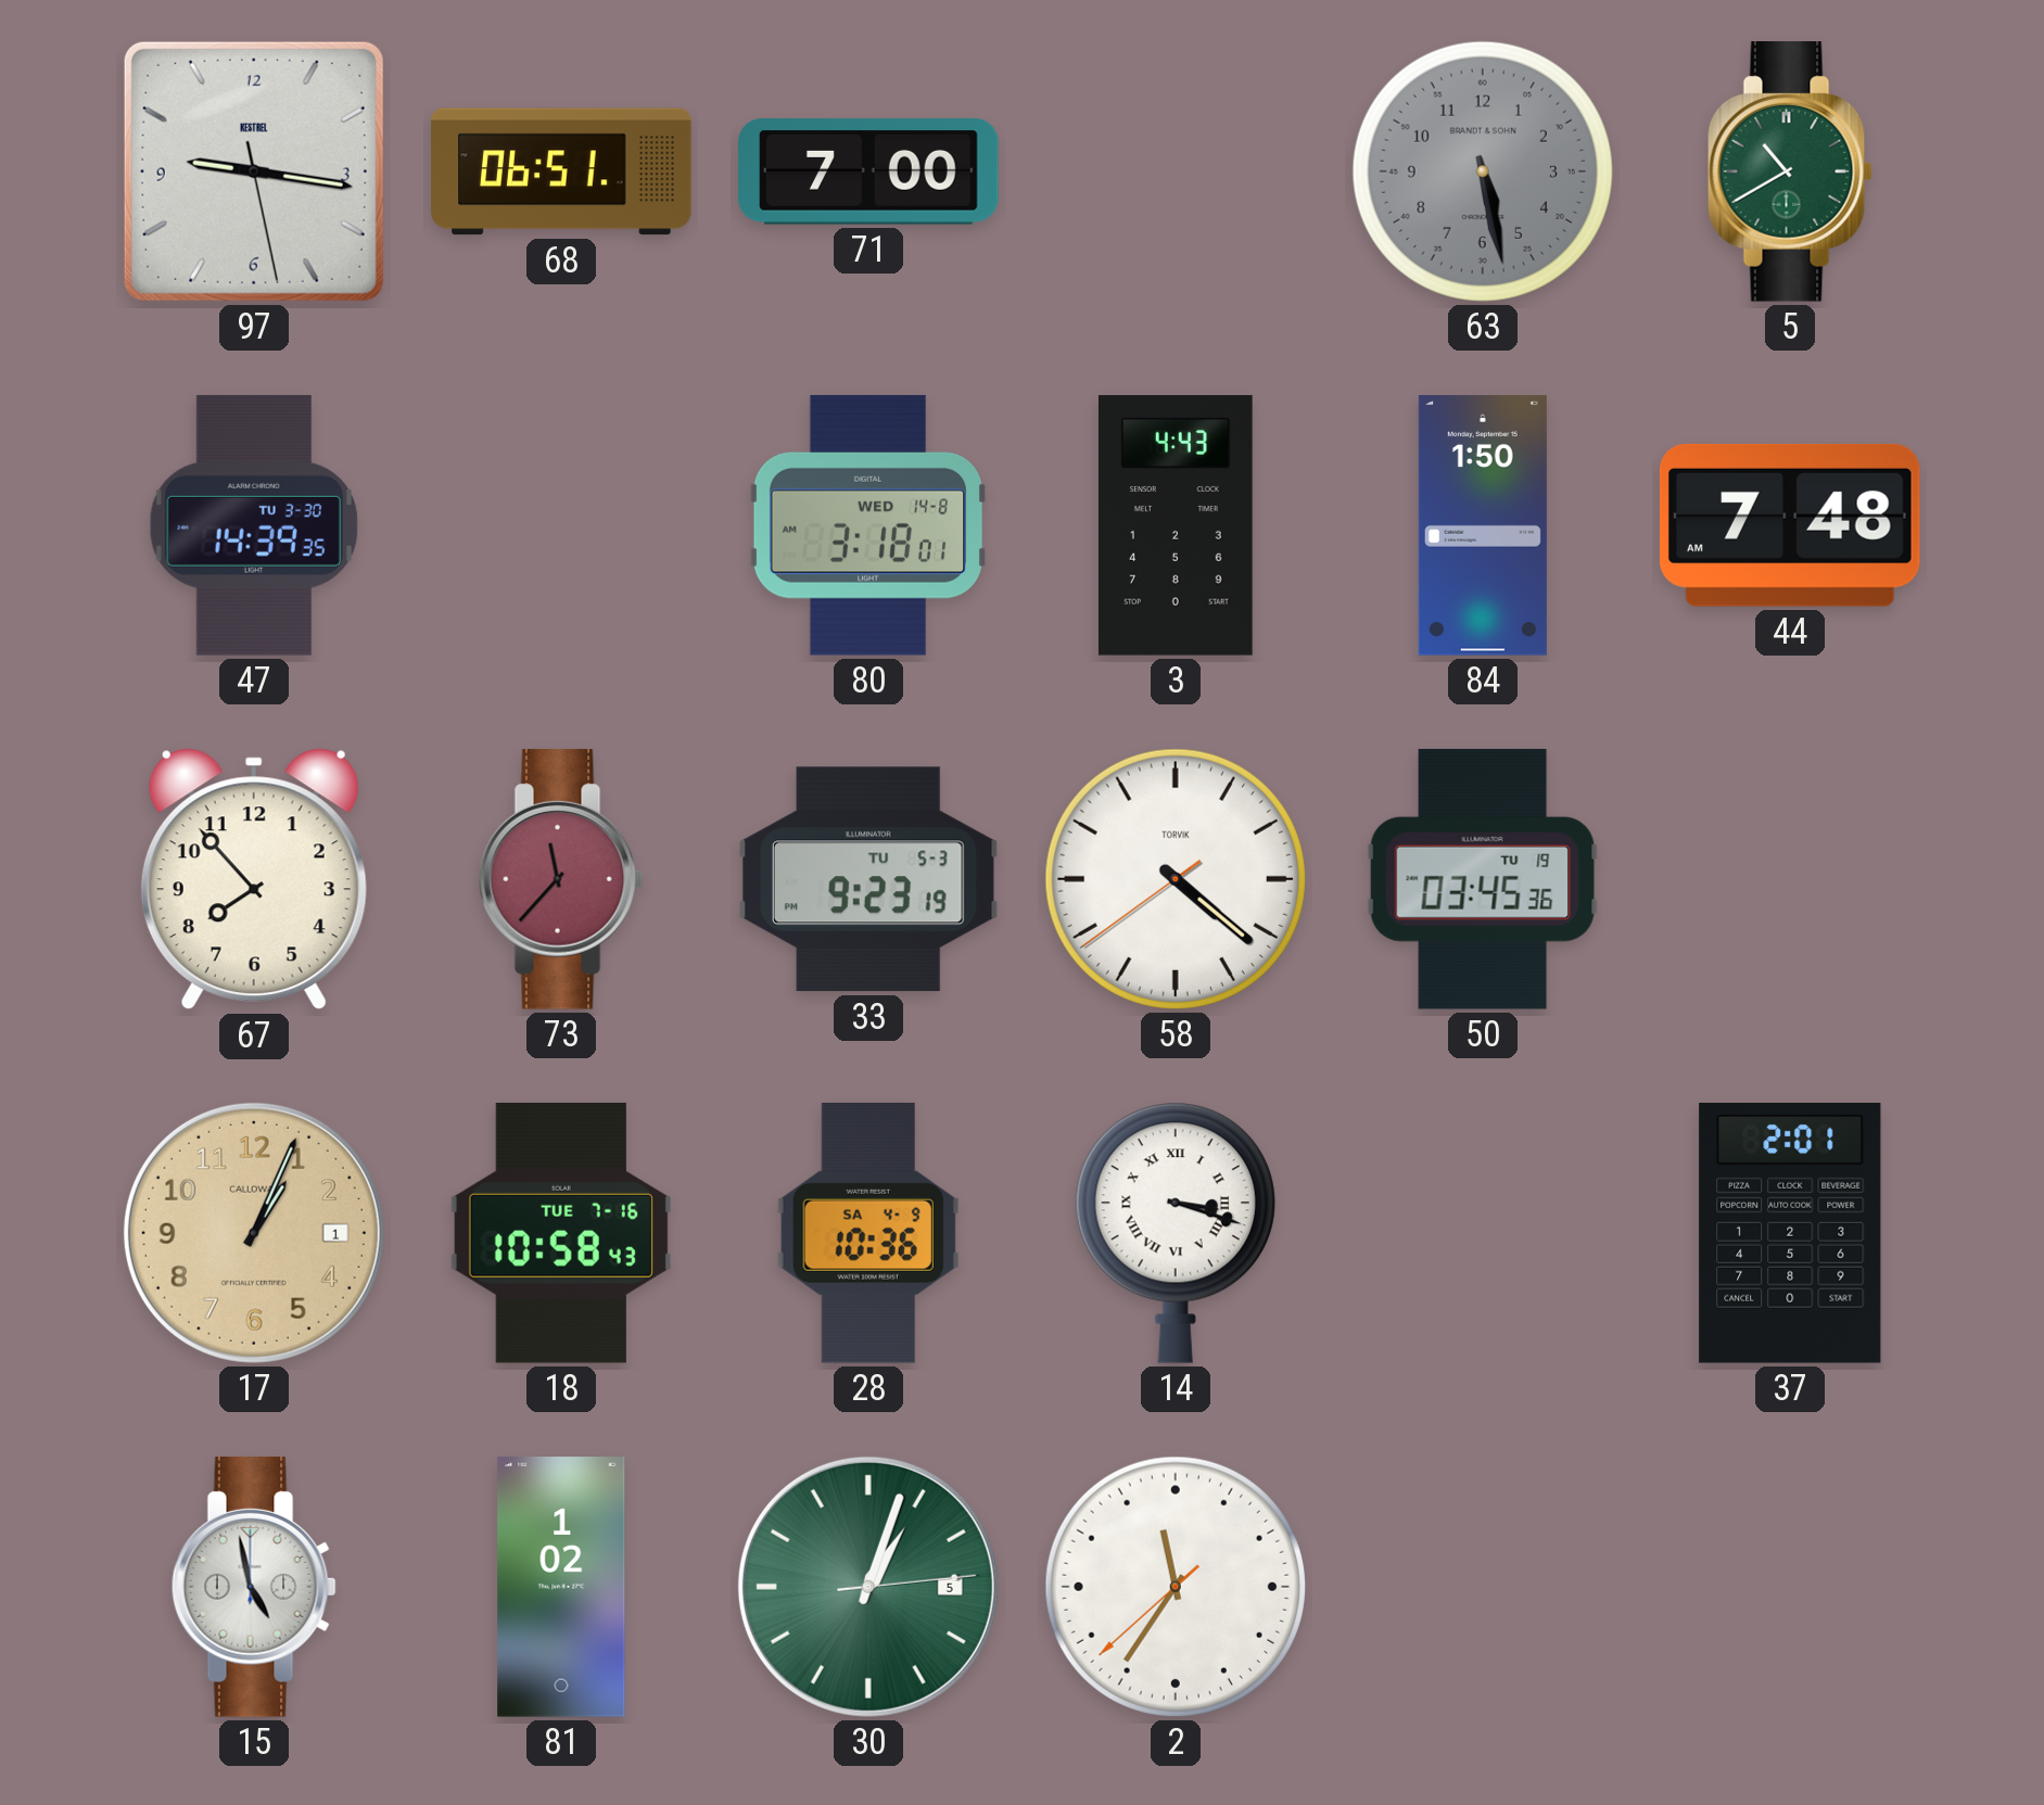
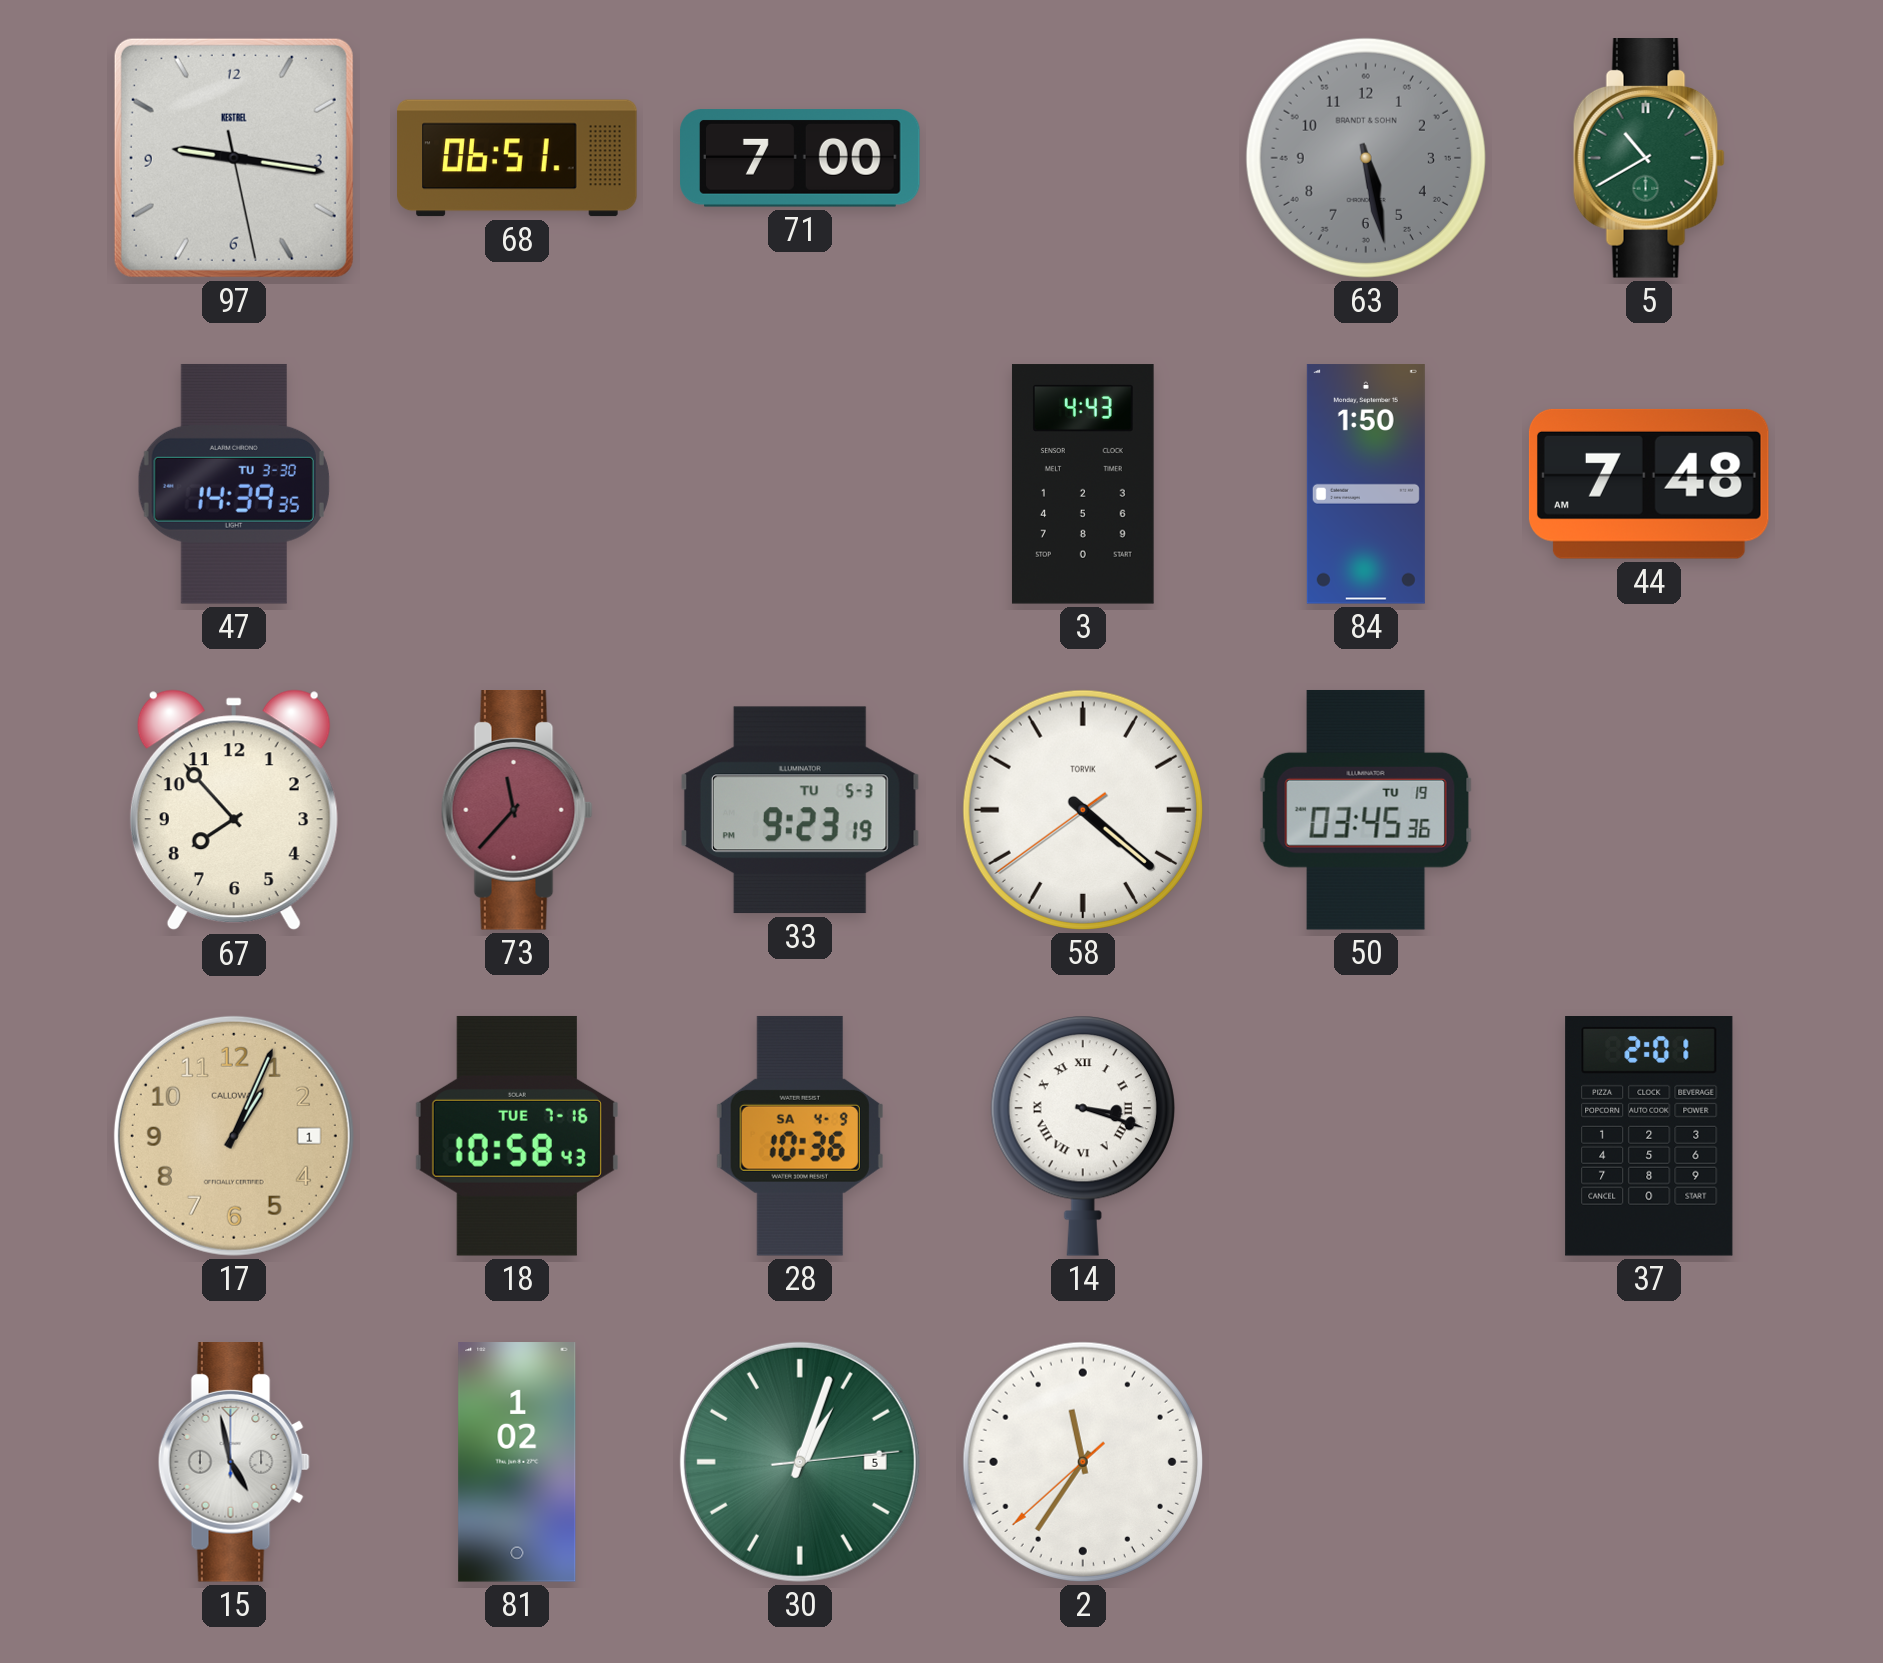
80: 3:18 -> none (868, 525)
